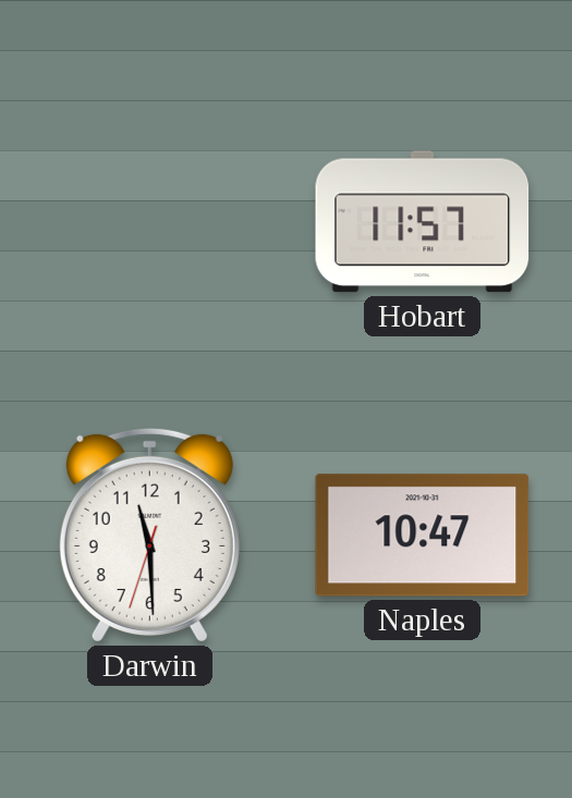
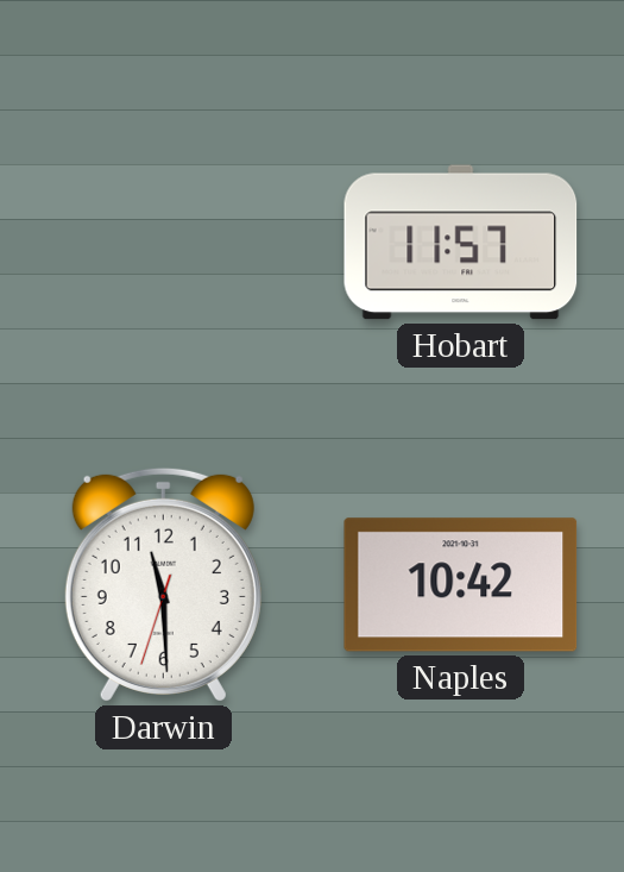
Naples: 10:47 -> 10:42 (461, 585)
